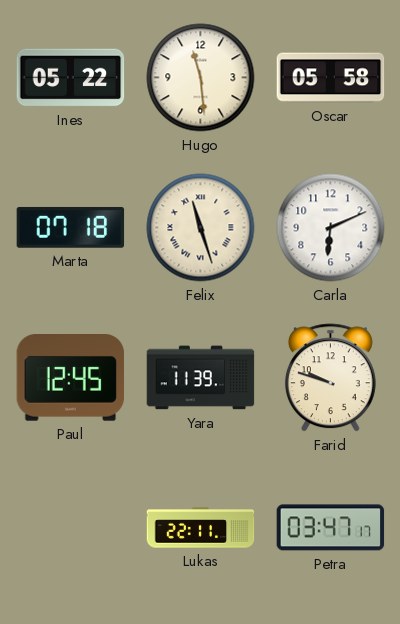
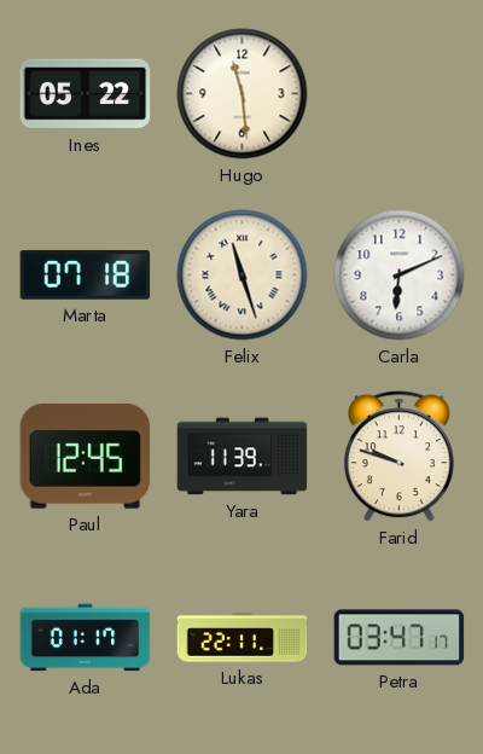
Oscar: 05:58 -> none (331, 78)
Ada: none -> 01:17 (86, 638)
